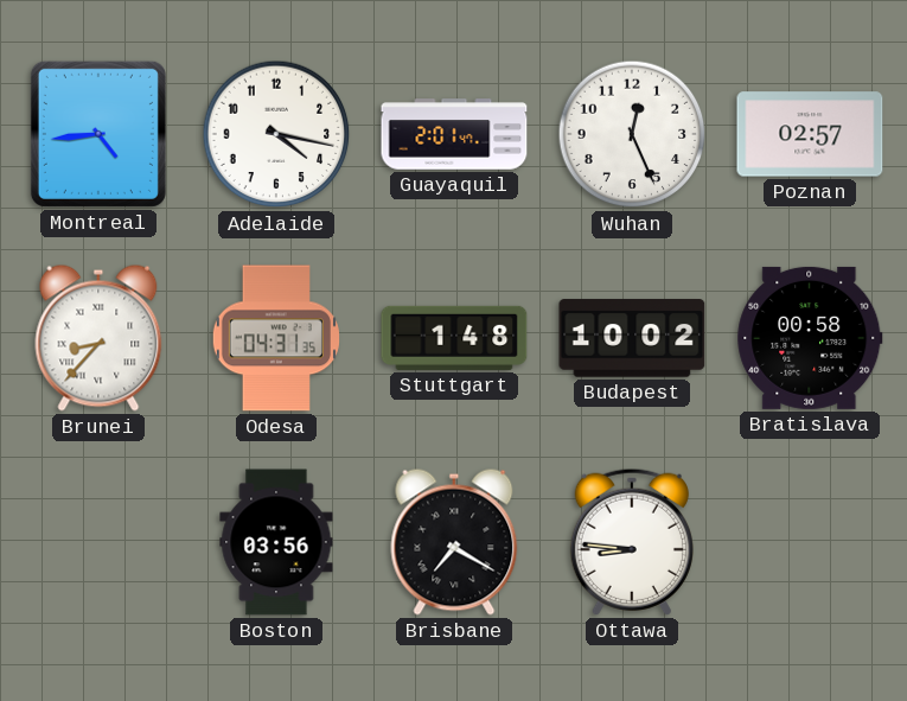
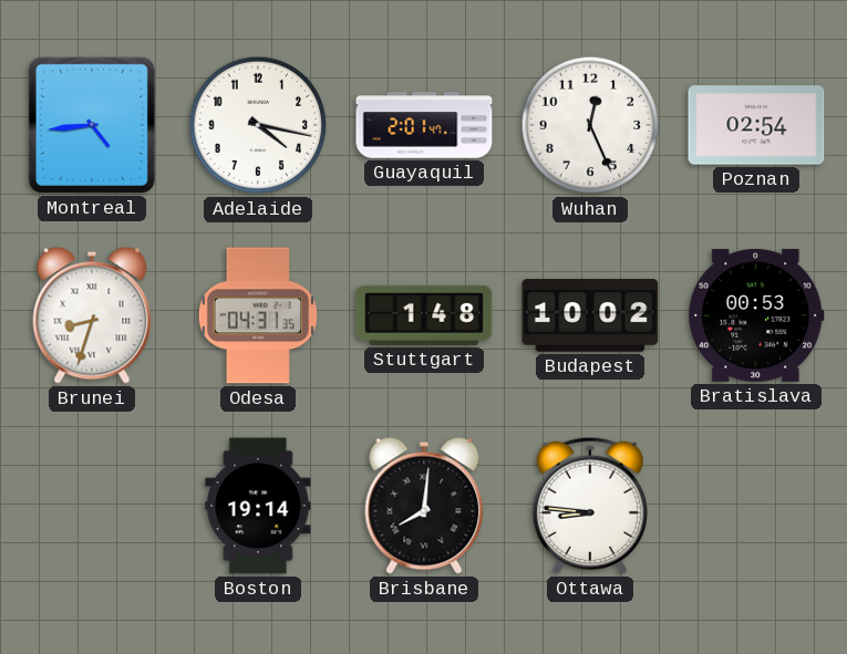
Poznan: 02:57 -> 02:54 (756, 125)
Brunei: 8:37 -> 8:33 (92, 315)
Bratislava: 00:58 -> 00:53 (756, 315)
Boston: 03:56 -> 19:14 (258, 506)
Brisbane: 7:20 -> 8:01 (424, 506)
